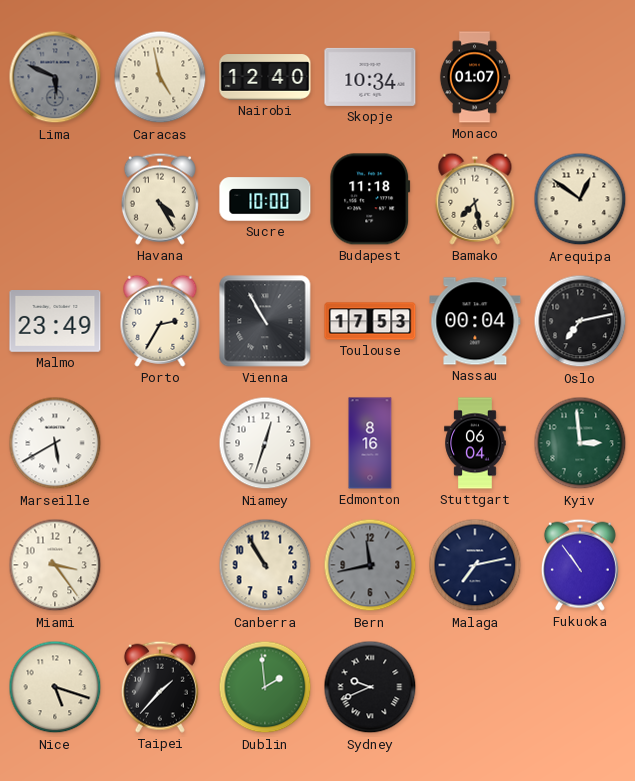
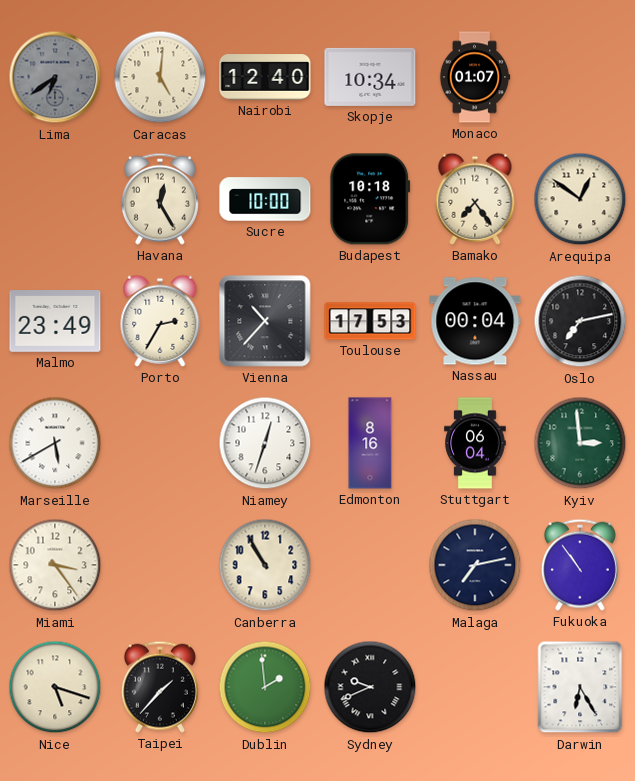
Lima: 5:49 -> 6:39 (55, 77)
Caracas: 4:58 -> 5:01 (160, 77)
Havana: 4:25 -> 12:25 (160, 199)
Budapest: 11:18 -> 10:18 (370, 199)
Bamako: 7:28 -> 7:24 (475, 199)
Vienna: 10:55 -> 10:37 (265, 321)
Bern: 11:43 -> none (370, 565)
Darwin: none -> 6:25 (580, 687)
